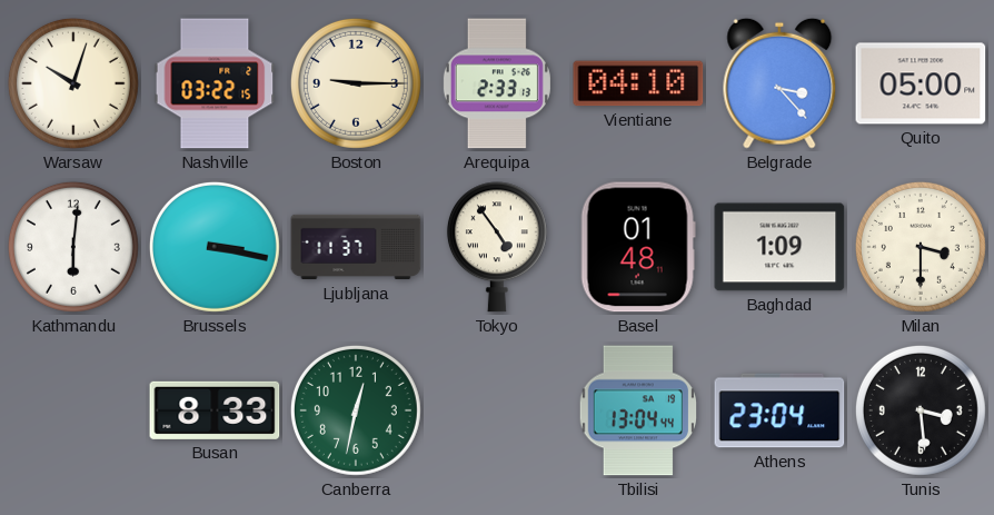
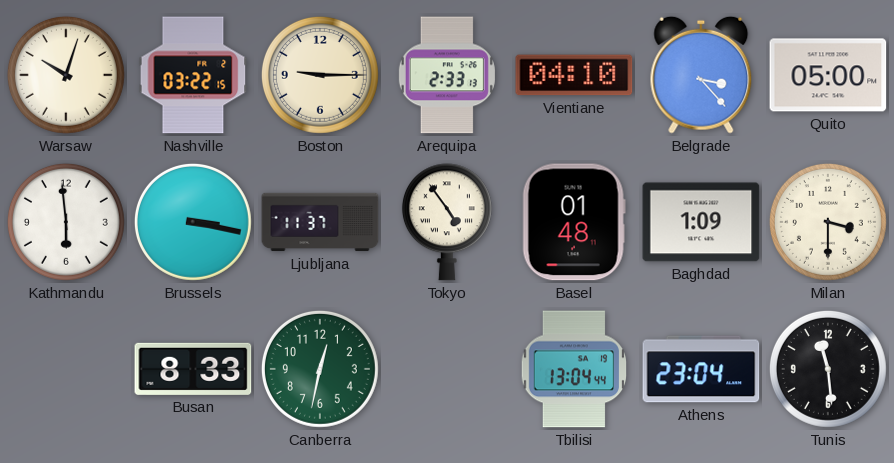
Kathmandu: 6:01 -> 5:59 (66, 222)
Tunis: 3:29 -> 11:29 (828, 369)
